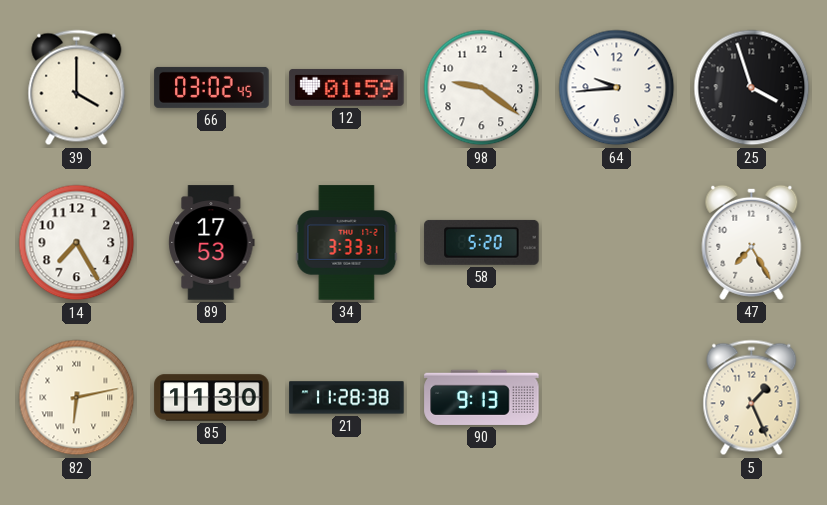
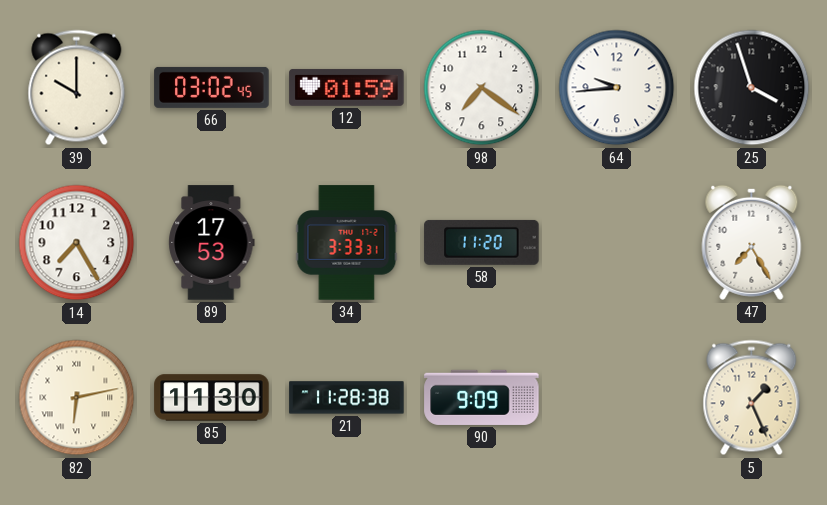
39: 4:00 -> 10:00 (77, 88)
98: 9:21 -> 7:21 (482, 88)
58: 5:20 -> 11:20 (482, 242)
90: 9:13 -> 9:09 (482, 397)
